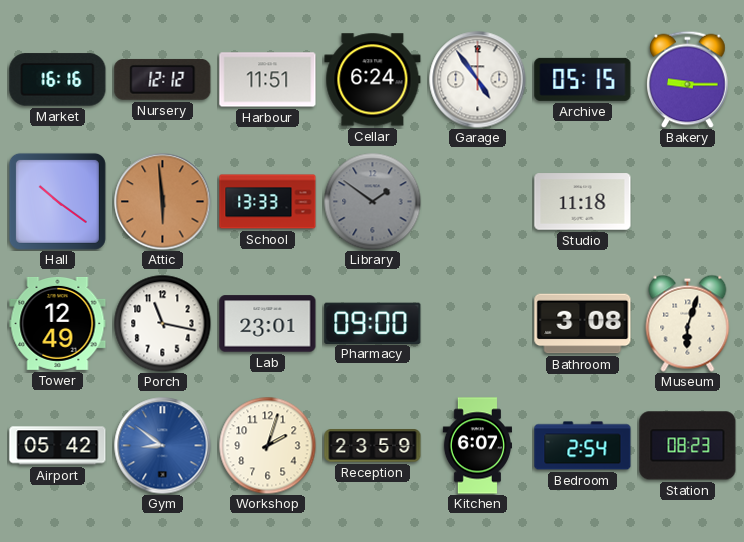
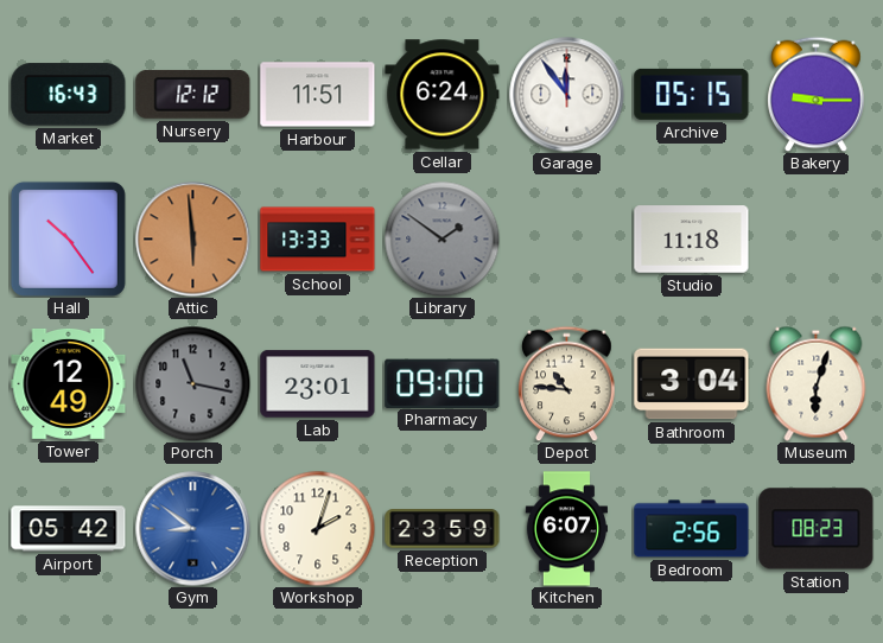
Market: 16:16 -> 16:43 (69, 95)
Garage: 4:54 -> 11:54 (567, 95)
Hall: 10:21 -> 10:24 (68, 238)
Porch dial: white -> grey (192, 383)
Depot: none -> 10:46 (567, 383)
Bathroom: 3:08 -> 3:04 (692, 384)
Bedroom: 2:54 -> 2:56 (692, 529)
